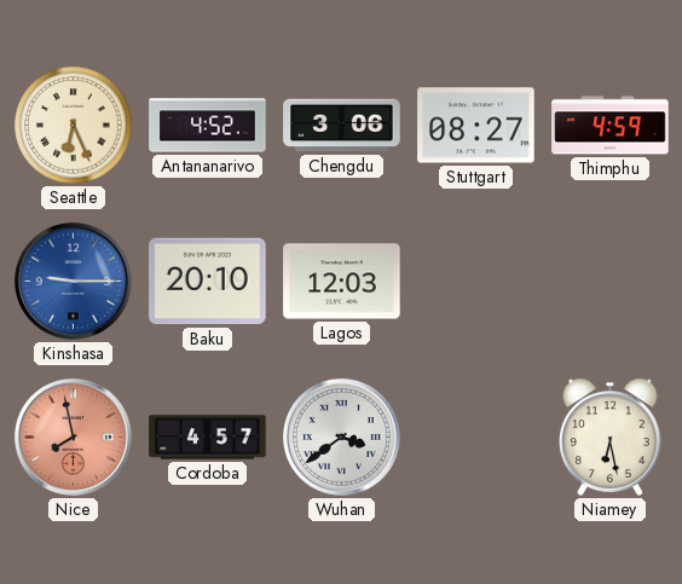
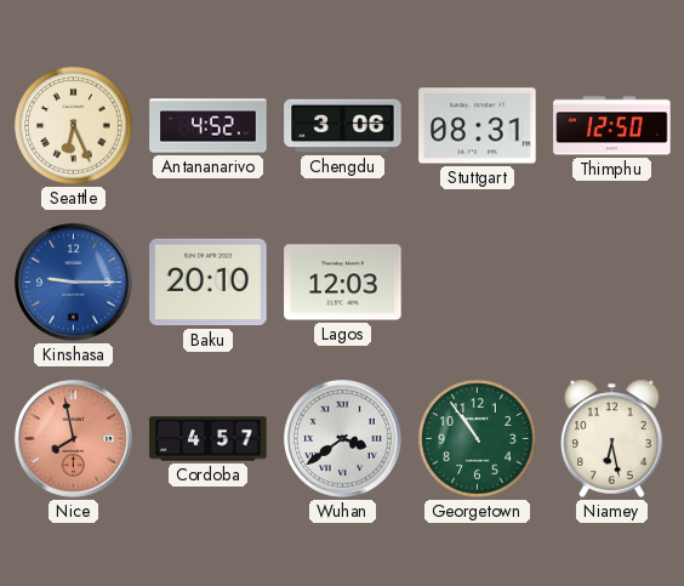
Stuttgart: 08:27 -> 08:31 (478, 126)
Thimphu: 4:59 -> 12:50 (612, 126)
Georgetown: none -> 10:54 (478, 439)
